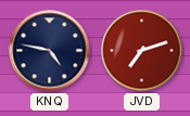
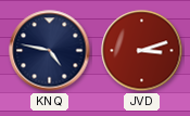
JVD: 7:12 -> 3:12 (142, 51)
